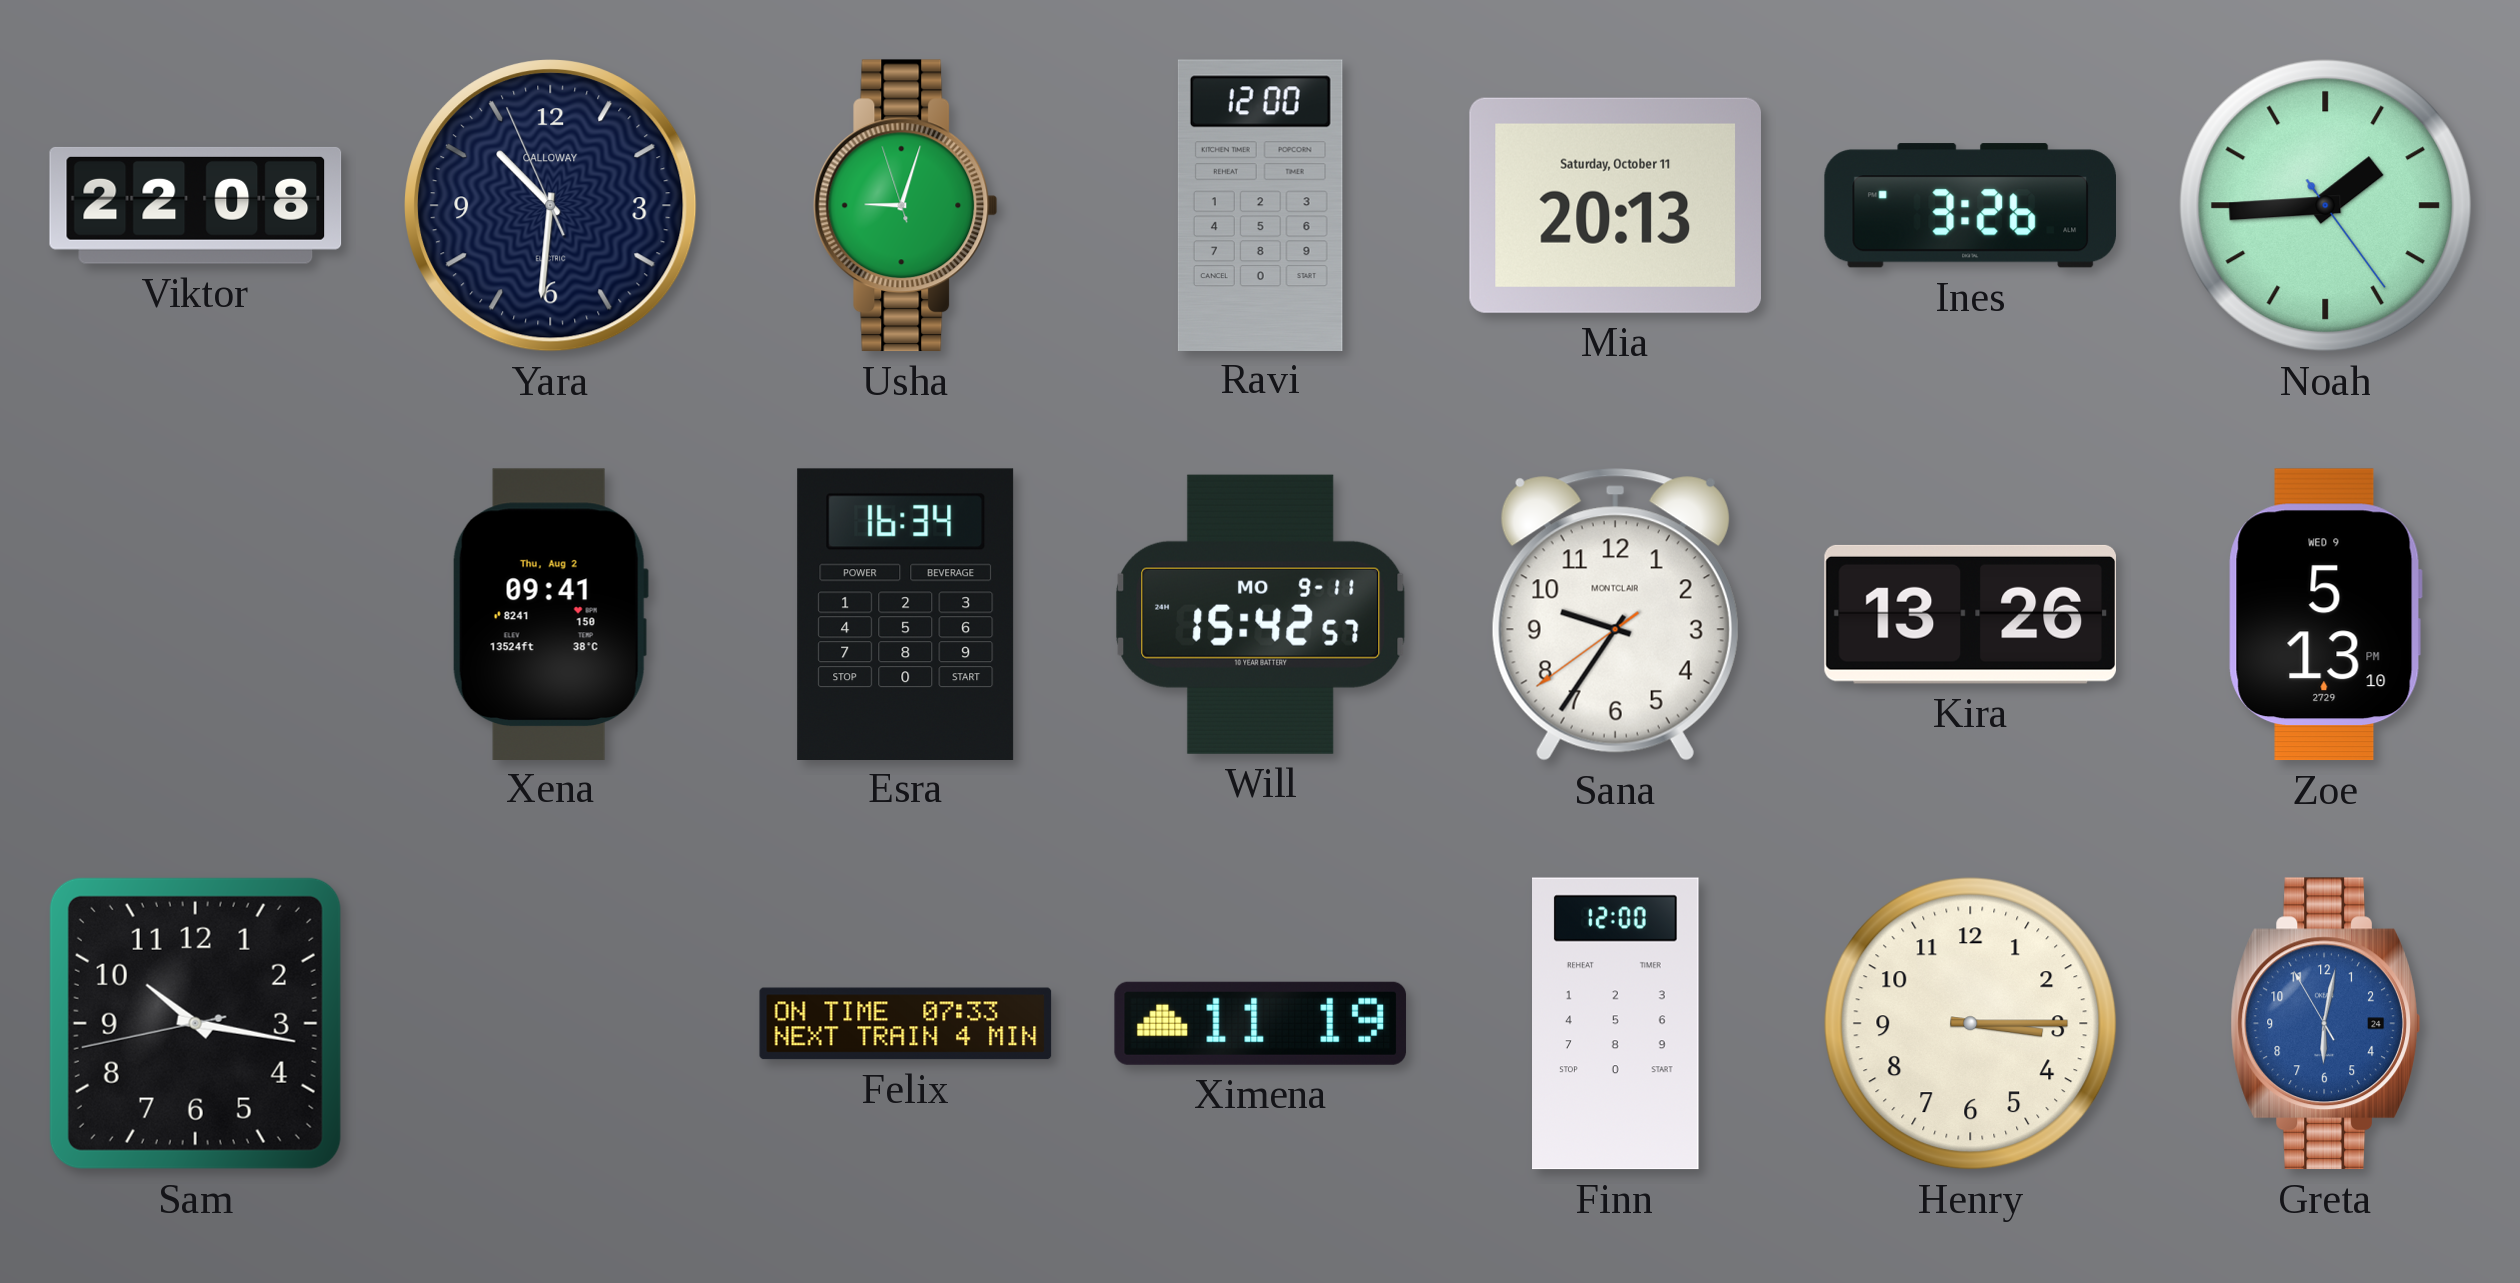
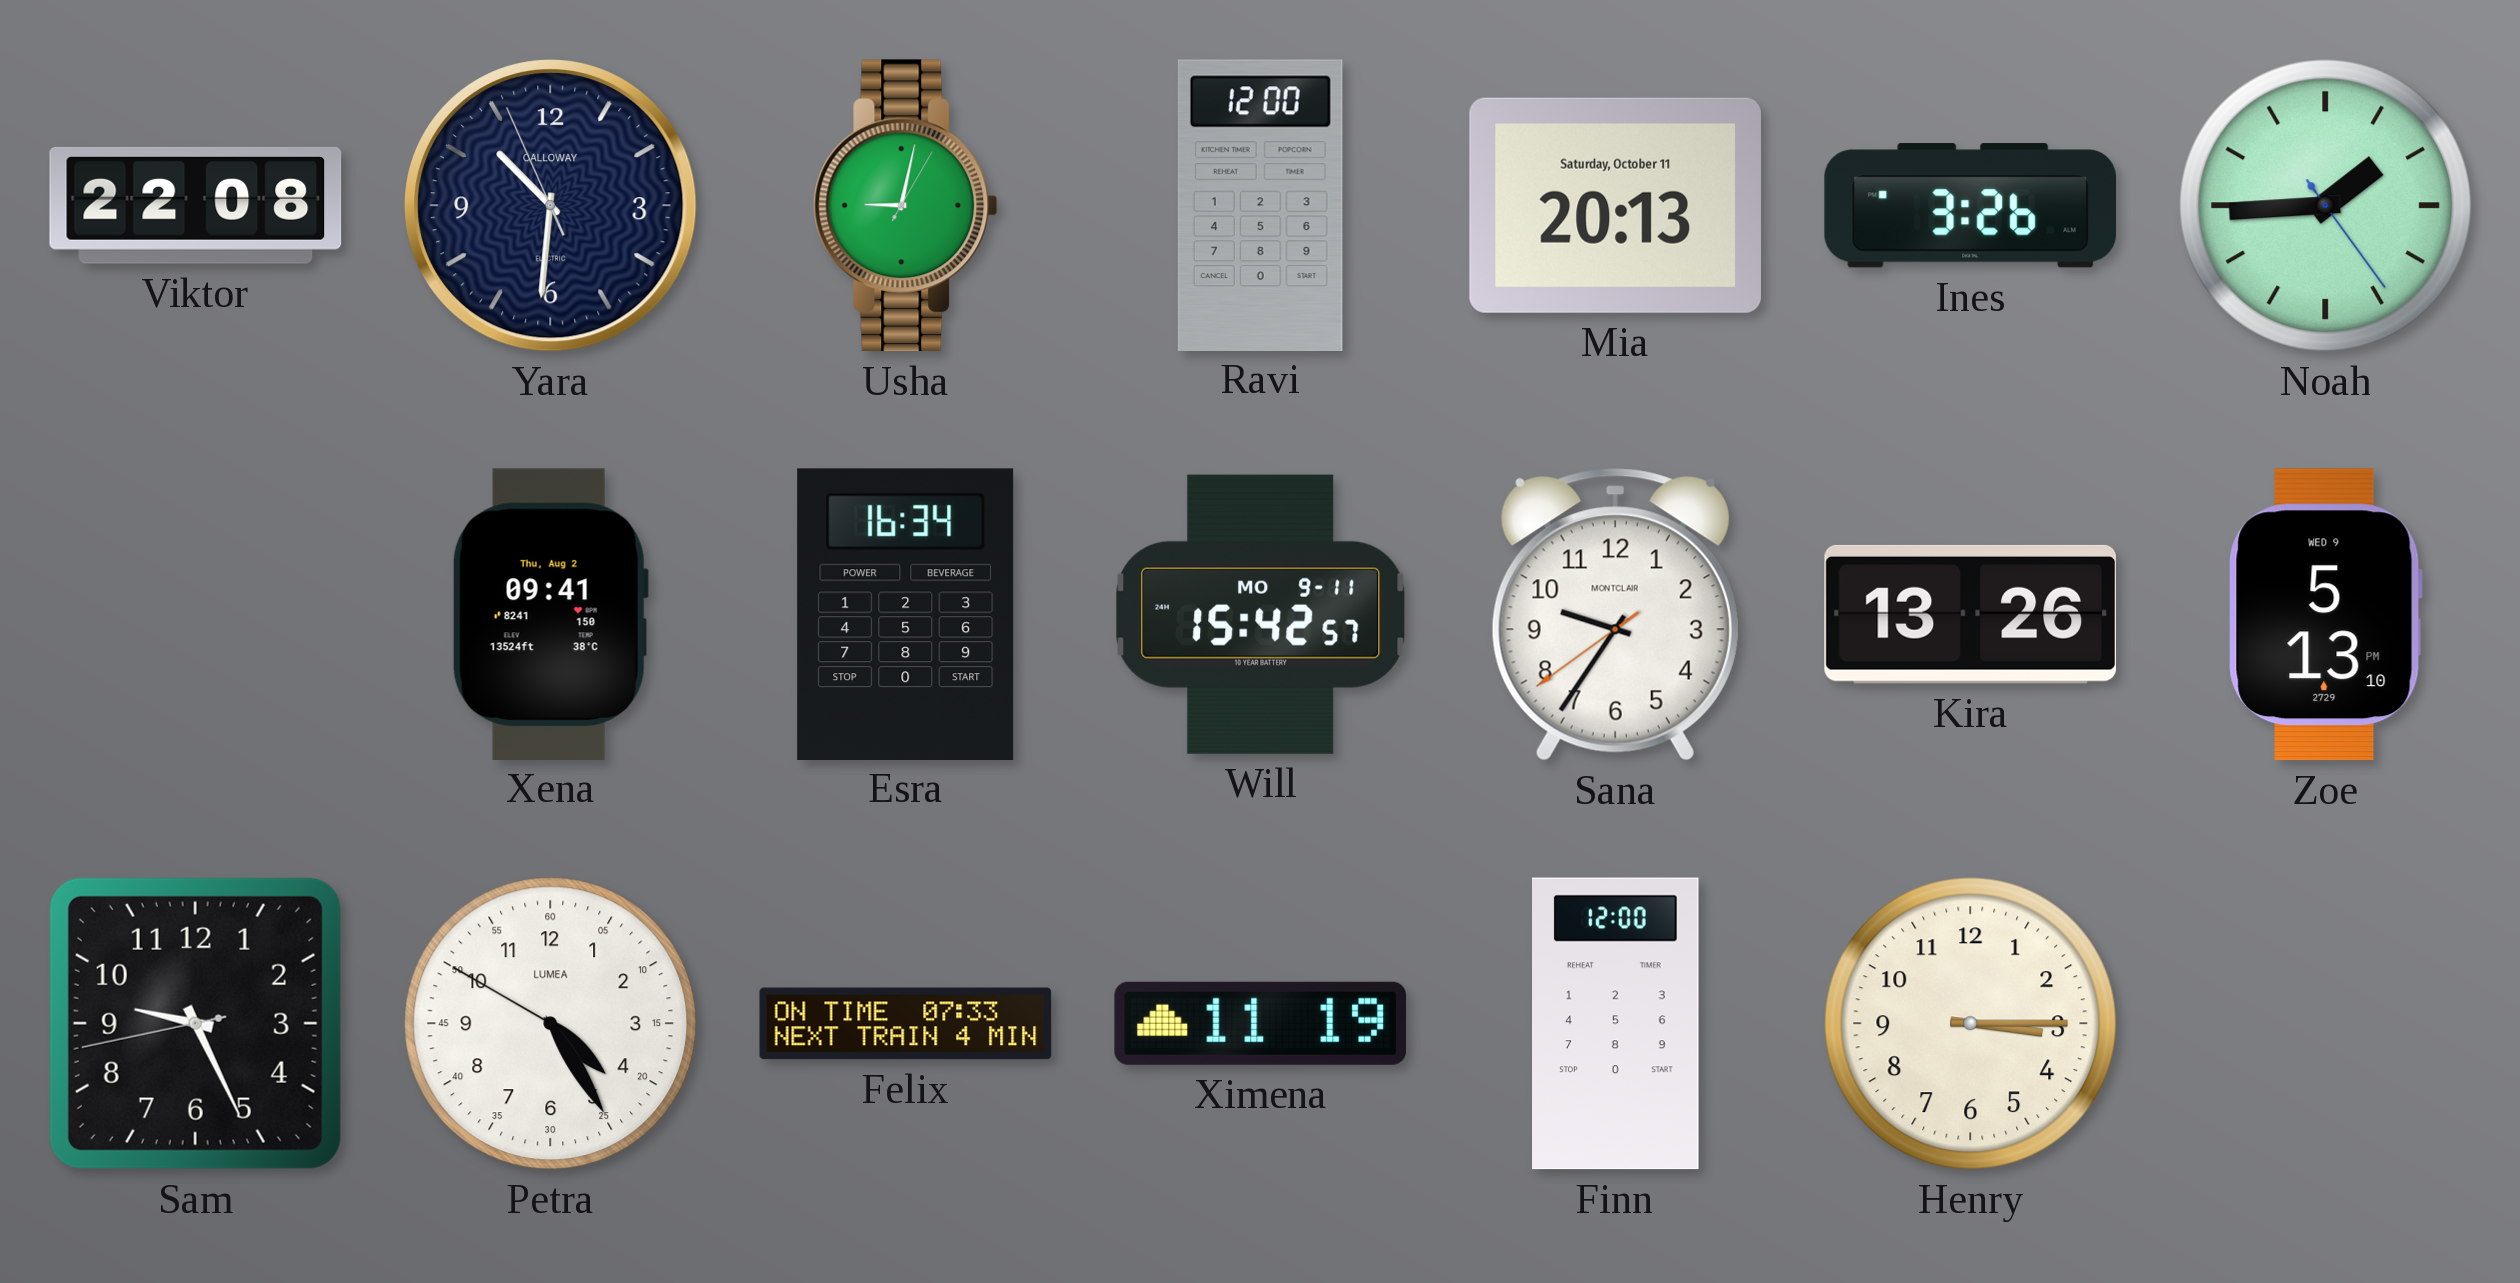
Usha: 9:02:57 -> 9:02:05 (906, 206)
Sam: 10:16 -> 9:25 (195, 1023)
Petra: none -> 4:24 (551, 1024)
Greta: 6:01 -> none (2325, 1024)
